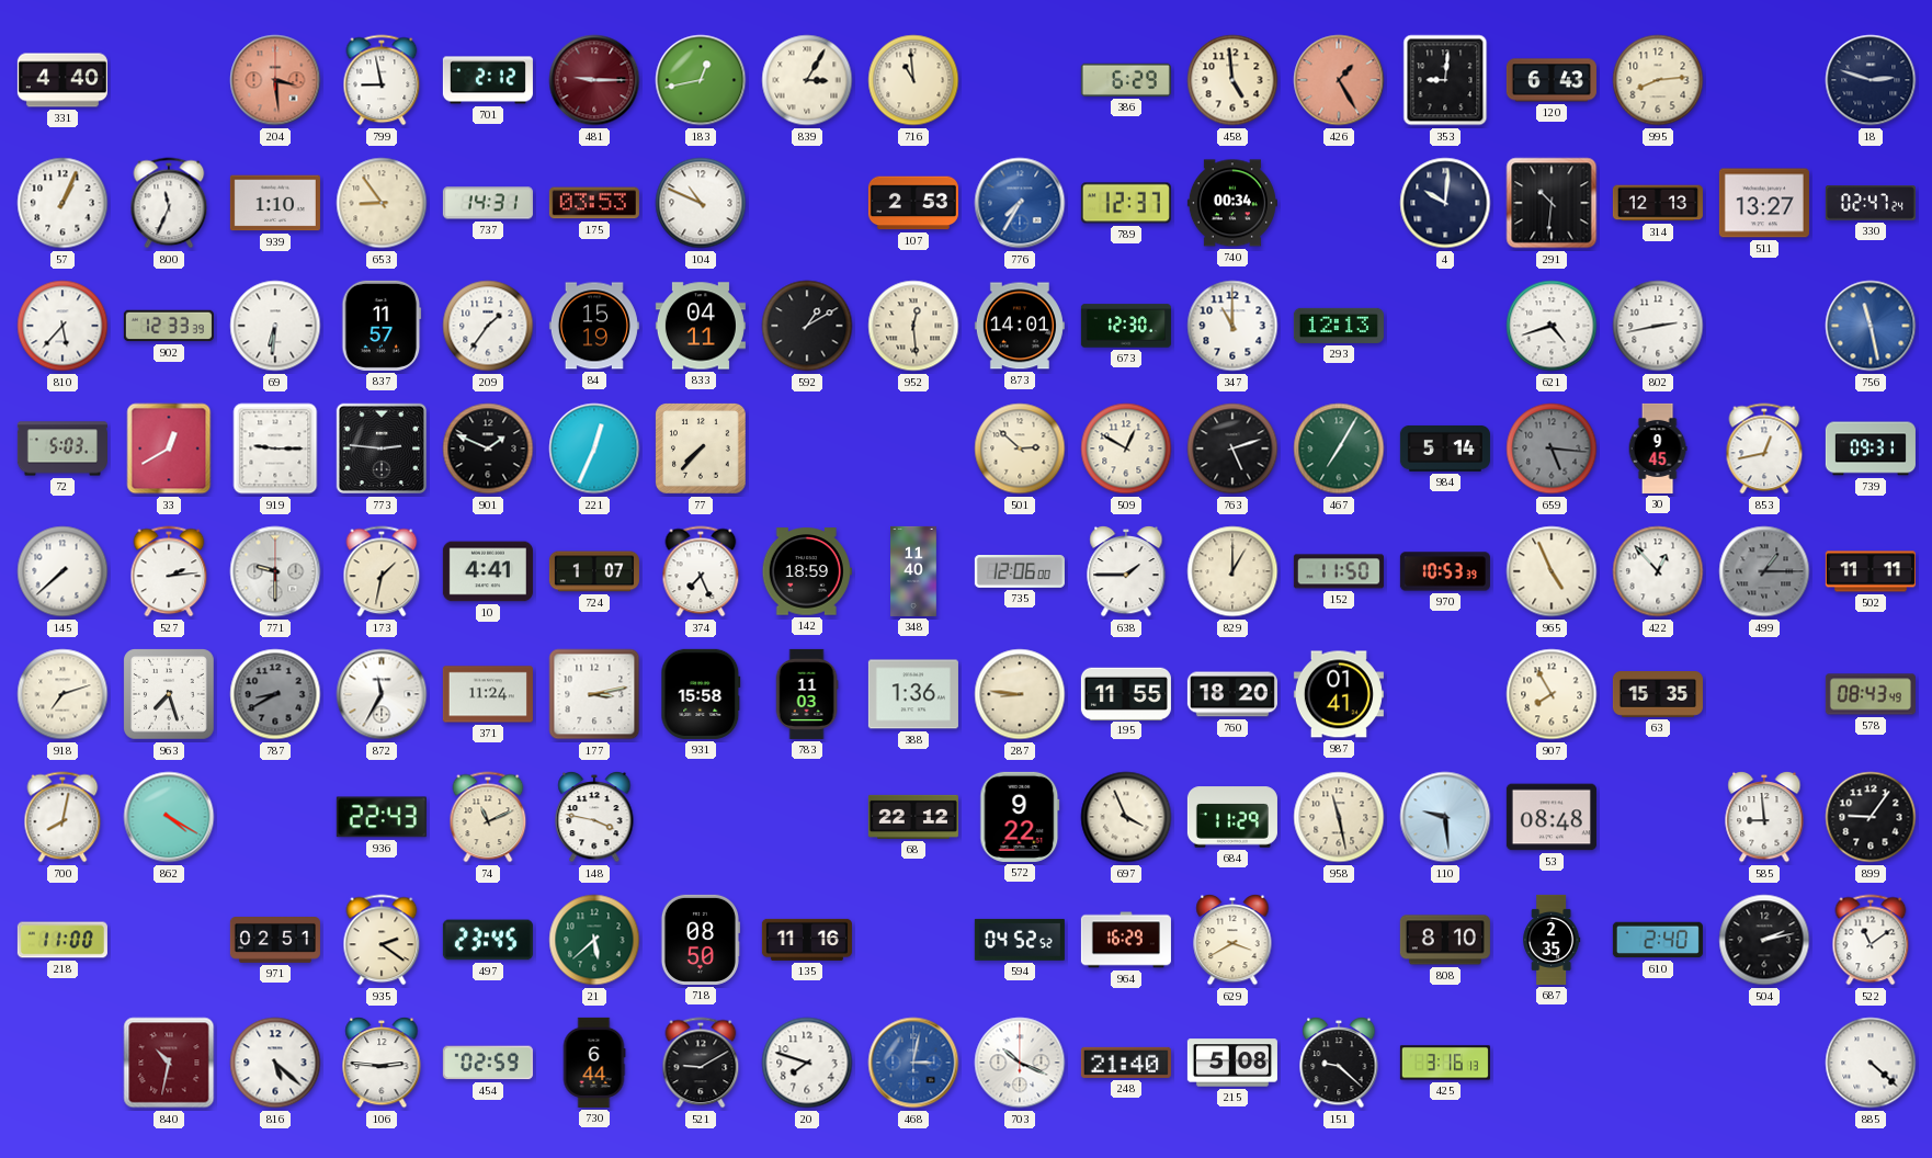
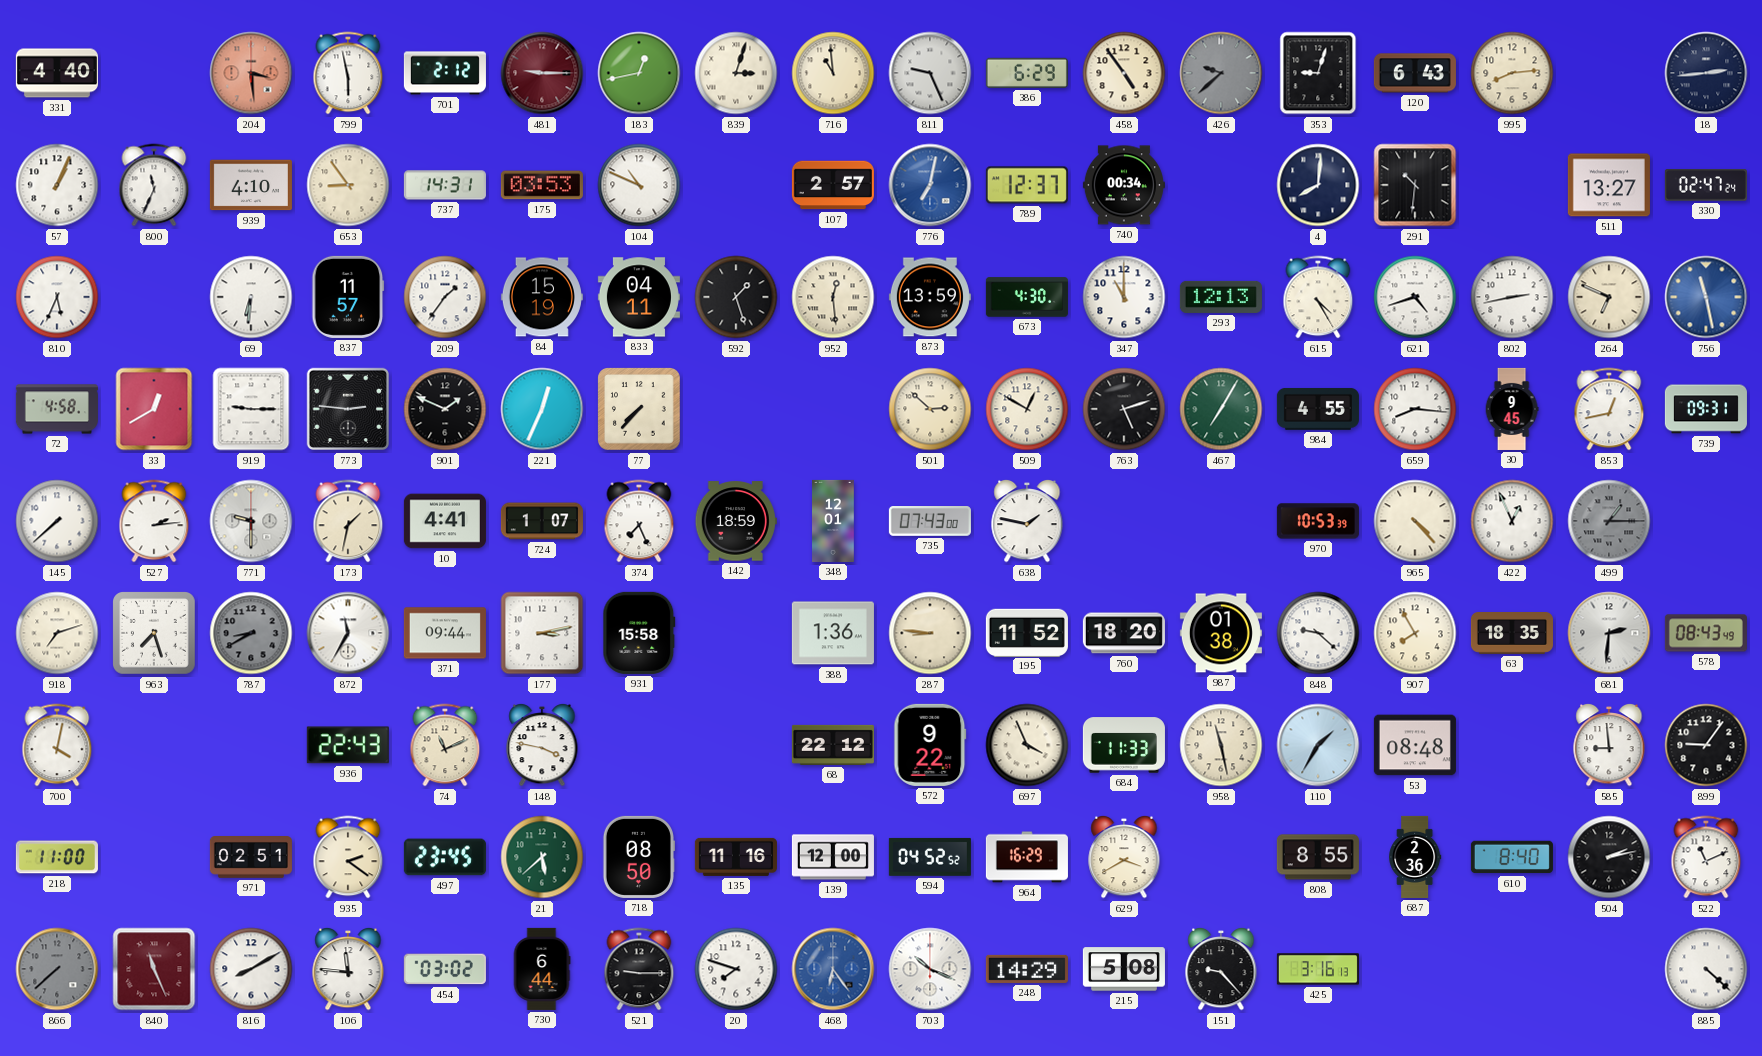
799: 8:58 -> 5:58 (348, 73)
839: 3:05 -> 3:03 (736, 73)
811: none -> 9:26 (930, 73)
458: 4:59 -> 4:54 (1124, 73)
426: 1:25 -> 9:38 (1221, 73)
426 dial: salmon -> grey (1221, 73)
353: 9:01 -> 9:03 (1318, 73)
18: 2:48 -> 2:44 (1706, 73)
939: 1:10 -> 4:10 (251, 185)
107: 2:53 -> 2:57 (833, 185)
776: 7:35 -> 7:02 (930, 185)
4: 10:01 -> 8:01 (1318, 185)
314: 12:13 -> none (1658, 203)
810: 5:37 -> 5:34 (57, 297)
902: 12:33 -> none (169, 326)
592: 1:10 -> 1:27 (736, 297)
873: 14:01 -> 13:59 (930, 297)
673: 12:30 -> 4:30 (1027, 297)
615: none -> 4:25 (1318, 297)
264: none -> 6:49 (1609, 297)
72: 5:03 -> 4:58 (57, 409)
984: 5:14 -> 4:55 (1318, 409)
659: 5:16 -> 8:16 (1415, 409)
659 dial: grey -> white (1415, 409)
348: 11:40 -> 12:01 (833, 521)
735: 12:06 -> 07:43 (930, 522)
638: 1:45 -> 1:47 (1027, 521)
829: 1:00 -> none (1232, 571)
152: 11:50 -> none (1339, 571)
965: 4:56 -> 4:23 (1415, 521)
422: 12:53 -> 12:56 (1512, 521)
502: 11:11 -> none (1871, 571)
371: 11:24 -> 09:44 (445, 633)
783: 11:03 -> none (807, 694)
195: 11:55 -> 11:52 (1027, 632)
987: 01:41 -> 01:38 (1221, 633)
848: none -> 9:22 (1318, 633)
63: 15:35 -> 18:35 (1512, 634)
681: none -> 2:31 (1609, 633)
700: 8:02 -> 4:02 (57, 745)
862: 4:20 -> none (169, 817)
684: 11:29 -> 11:33 (1124, 745)
110: 9:29 -> 1:35 (1318, 745)
139: none -> 12:00 (833, 857)
808: 8:10 -> 8:55 (1318, 857)
687: 2:35 -> 2:36 (1415, 857)
610: 2:40 -> 8:40 (1512, 857)
522: 11:09 -> 11:11 (1706, 857)
866: none -> 7:38 (57, 969)
840: 10:32 -> 11:26 (154, 969)
816: 5:22 -> 8:10 (251, 969)
106: 2:46 -> 11:46 (348, 969)
454: 02:59 -> 03:02 (445, 969)
521: 9:10 -> 9:15 (639, 969)
468: 3:02 -> 6:24 (833, 969)
248: 21:40 -> 14:29 (1027, 969)
151: 9:22 -> 9:23 (1221, 969)
